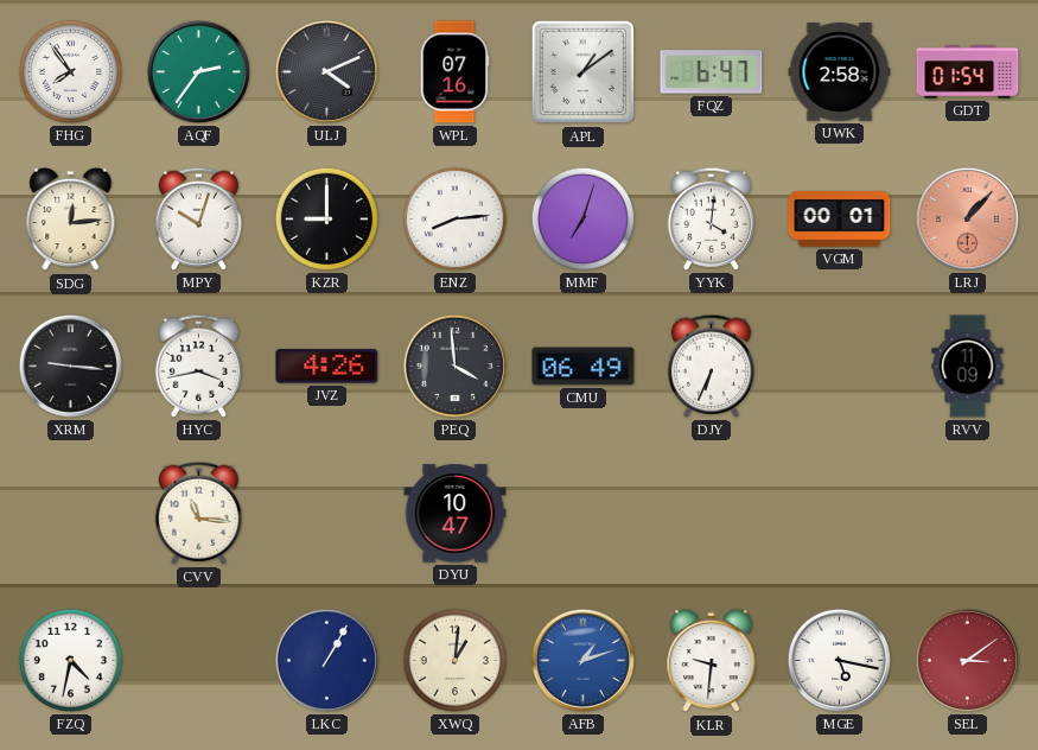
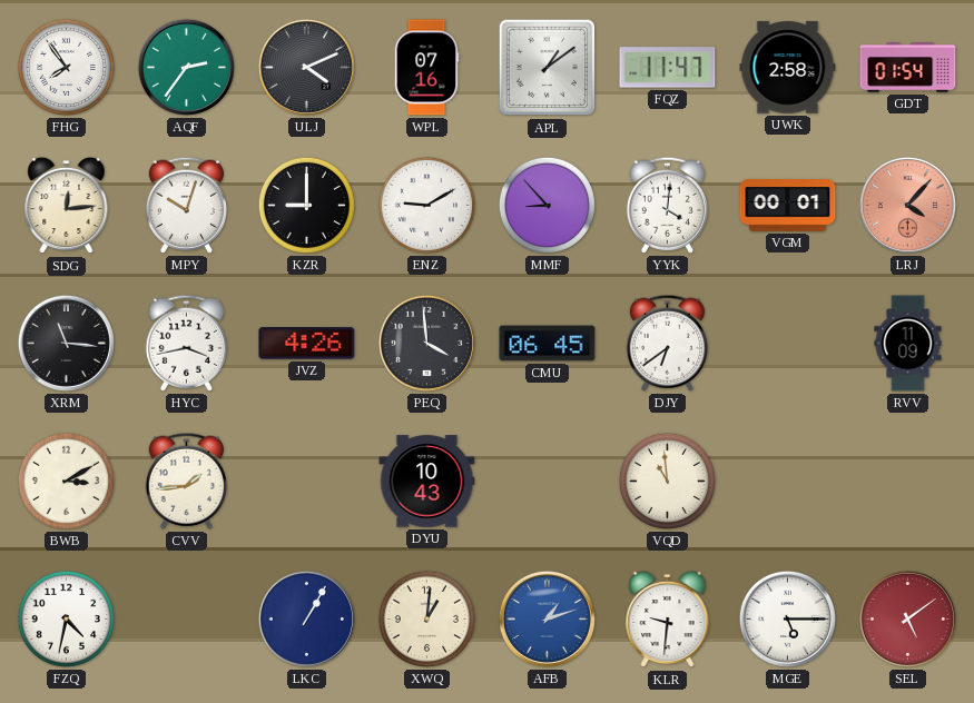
FQZ: 6:47 -> 11:47 (668, 68)
ENZ: 8:14 -> 9:10 (426, 205)
MMF: 7:03 -> 8:53 (547, 205)
LRJ: 1:07 -> 4:07 (907, 205)
XRM: 9:16 -> 11:16 (66, 343)
CMU: 06:49 -> 06:45 (548, 344)
DJY: 6:34 -> 6:39 (667, 343)
BWB: none -> 3:10 (66, 481)
CVV: 11:16 -> 1:44 (186, 481)
DYU: 10:47 -> 10:43 (427, 482)
VQD: none -> 10:59 (667, 481)
MGE: 5:17 -> 5:15 (787, 618)
SEL: 3:09 -> 5:09 (907, 618)
